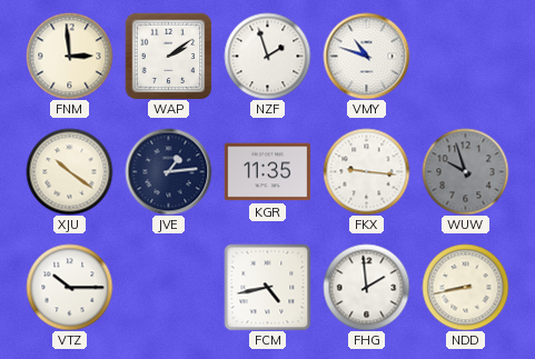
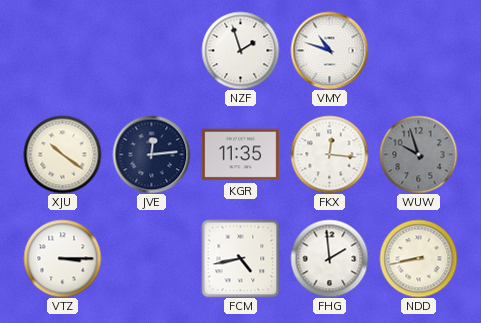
FNM: 2:59 -> none (69, 56)
WAP: 2:09 -> none (168, 56)
JVE: 1:14 -> 12:14 (151, 154)
FKX: 9:16 -> 12:16 (329, 154)
VTZ: 10:15 -> 3:15 (62, 258)
